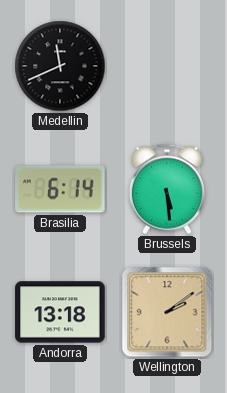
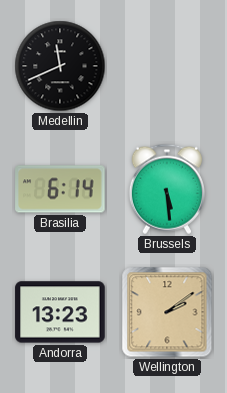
Andorra: 13:18 -> 13:23 (60, 312)
